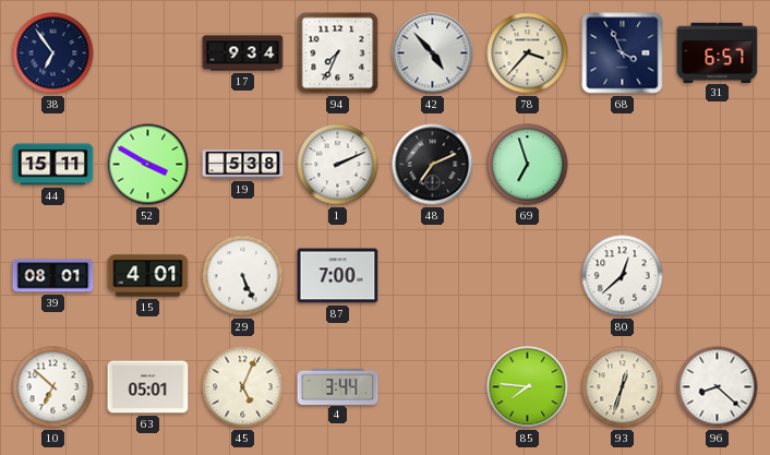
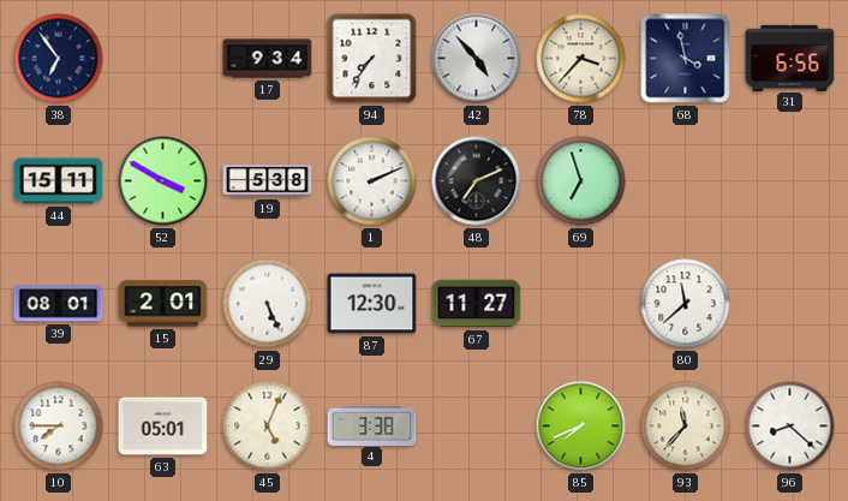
94: 7:34 -> 7:36 (372, 59)
68: 3:56 -> 3:58 (686, 59)
31: 6:57 -> 6:56 (790, 58)
15: 4:01 -> 2:01 (163, 304)
87: 7:00 -> 12:30 (372, 304)
67: none -> 11:27 (477, 304)
80: 12:38 -> 11:38 (686, 304)
10: 6:52 -> 7:45 (59, 427)
4: 3:44 -> 3:38 (372, 425)
85: 7:46 -> 7:41 (581, 427)
93: 12:33 -> 11:37 (686, 427)
